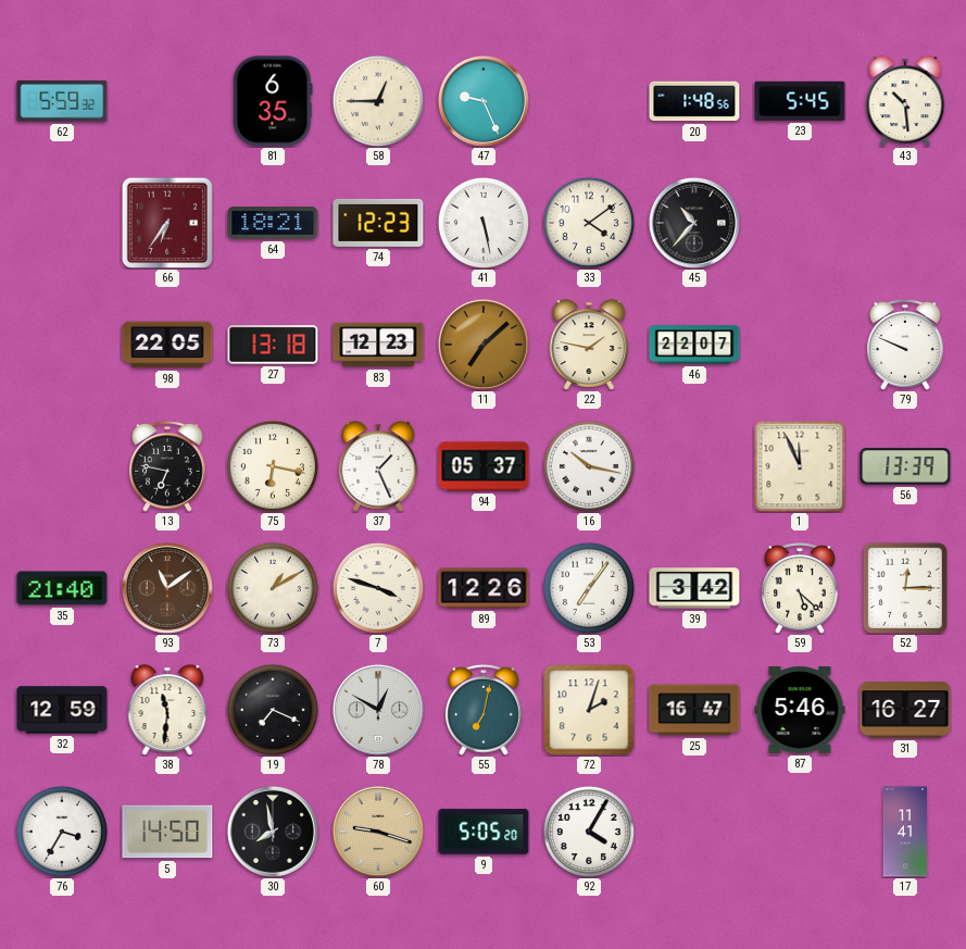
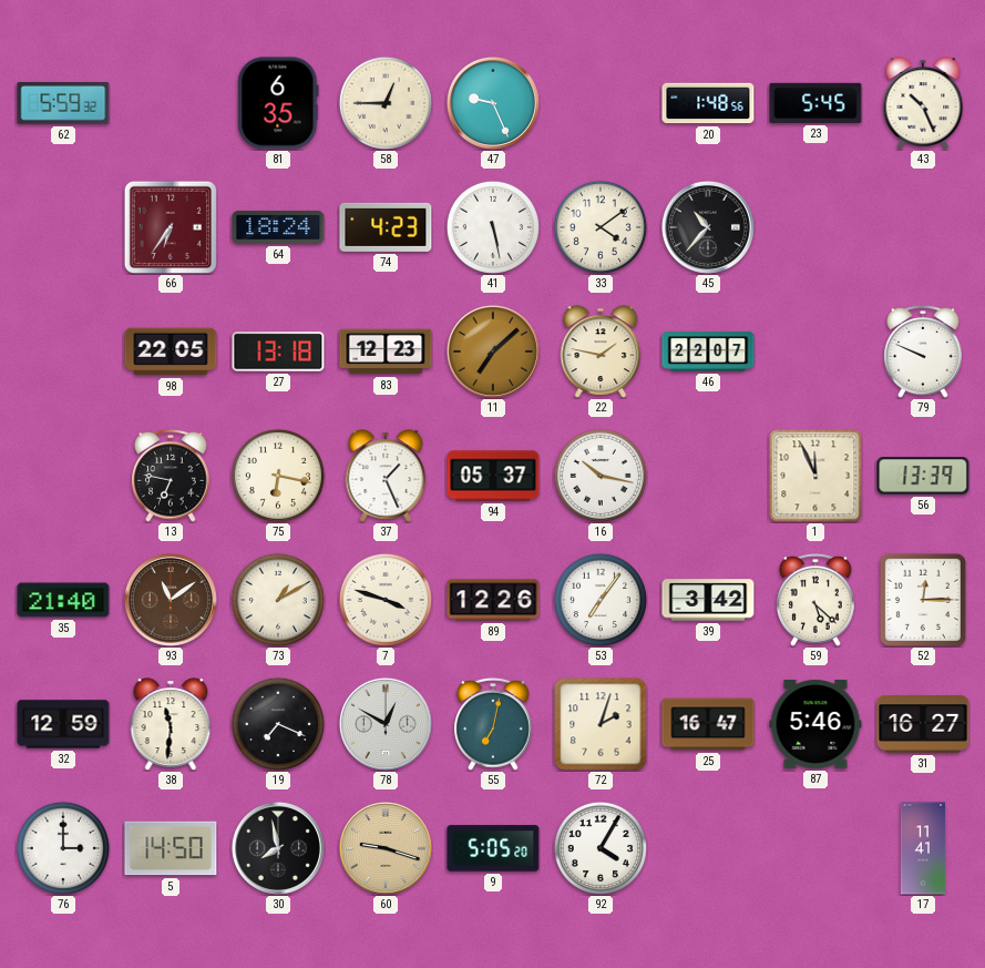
43: 10:29 -> 10:26 (923, 103)
64: 18:21 -> 18:24 (278, 227)
74: 12:23 -> 4:23 (386, 227)
76: 3:35 -> 3:00 (63, 848)
